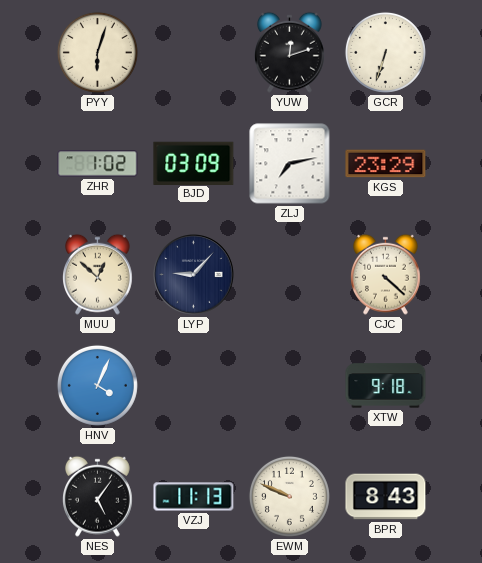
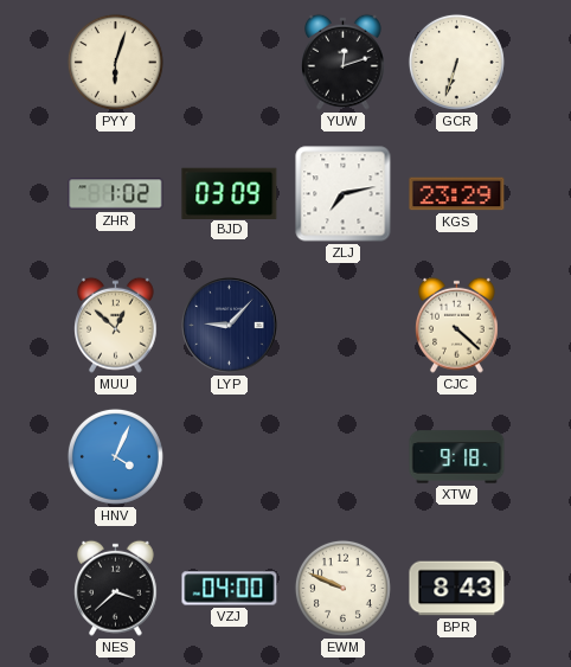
NES: 5:06 -> 3:38 (116, 588)
VZJ: 11:13 -> 04:00 (230, 589)
